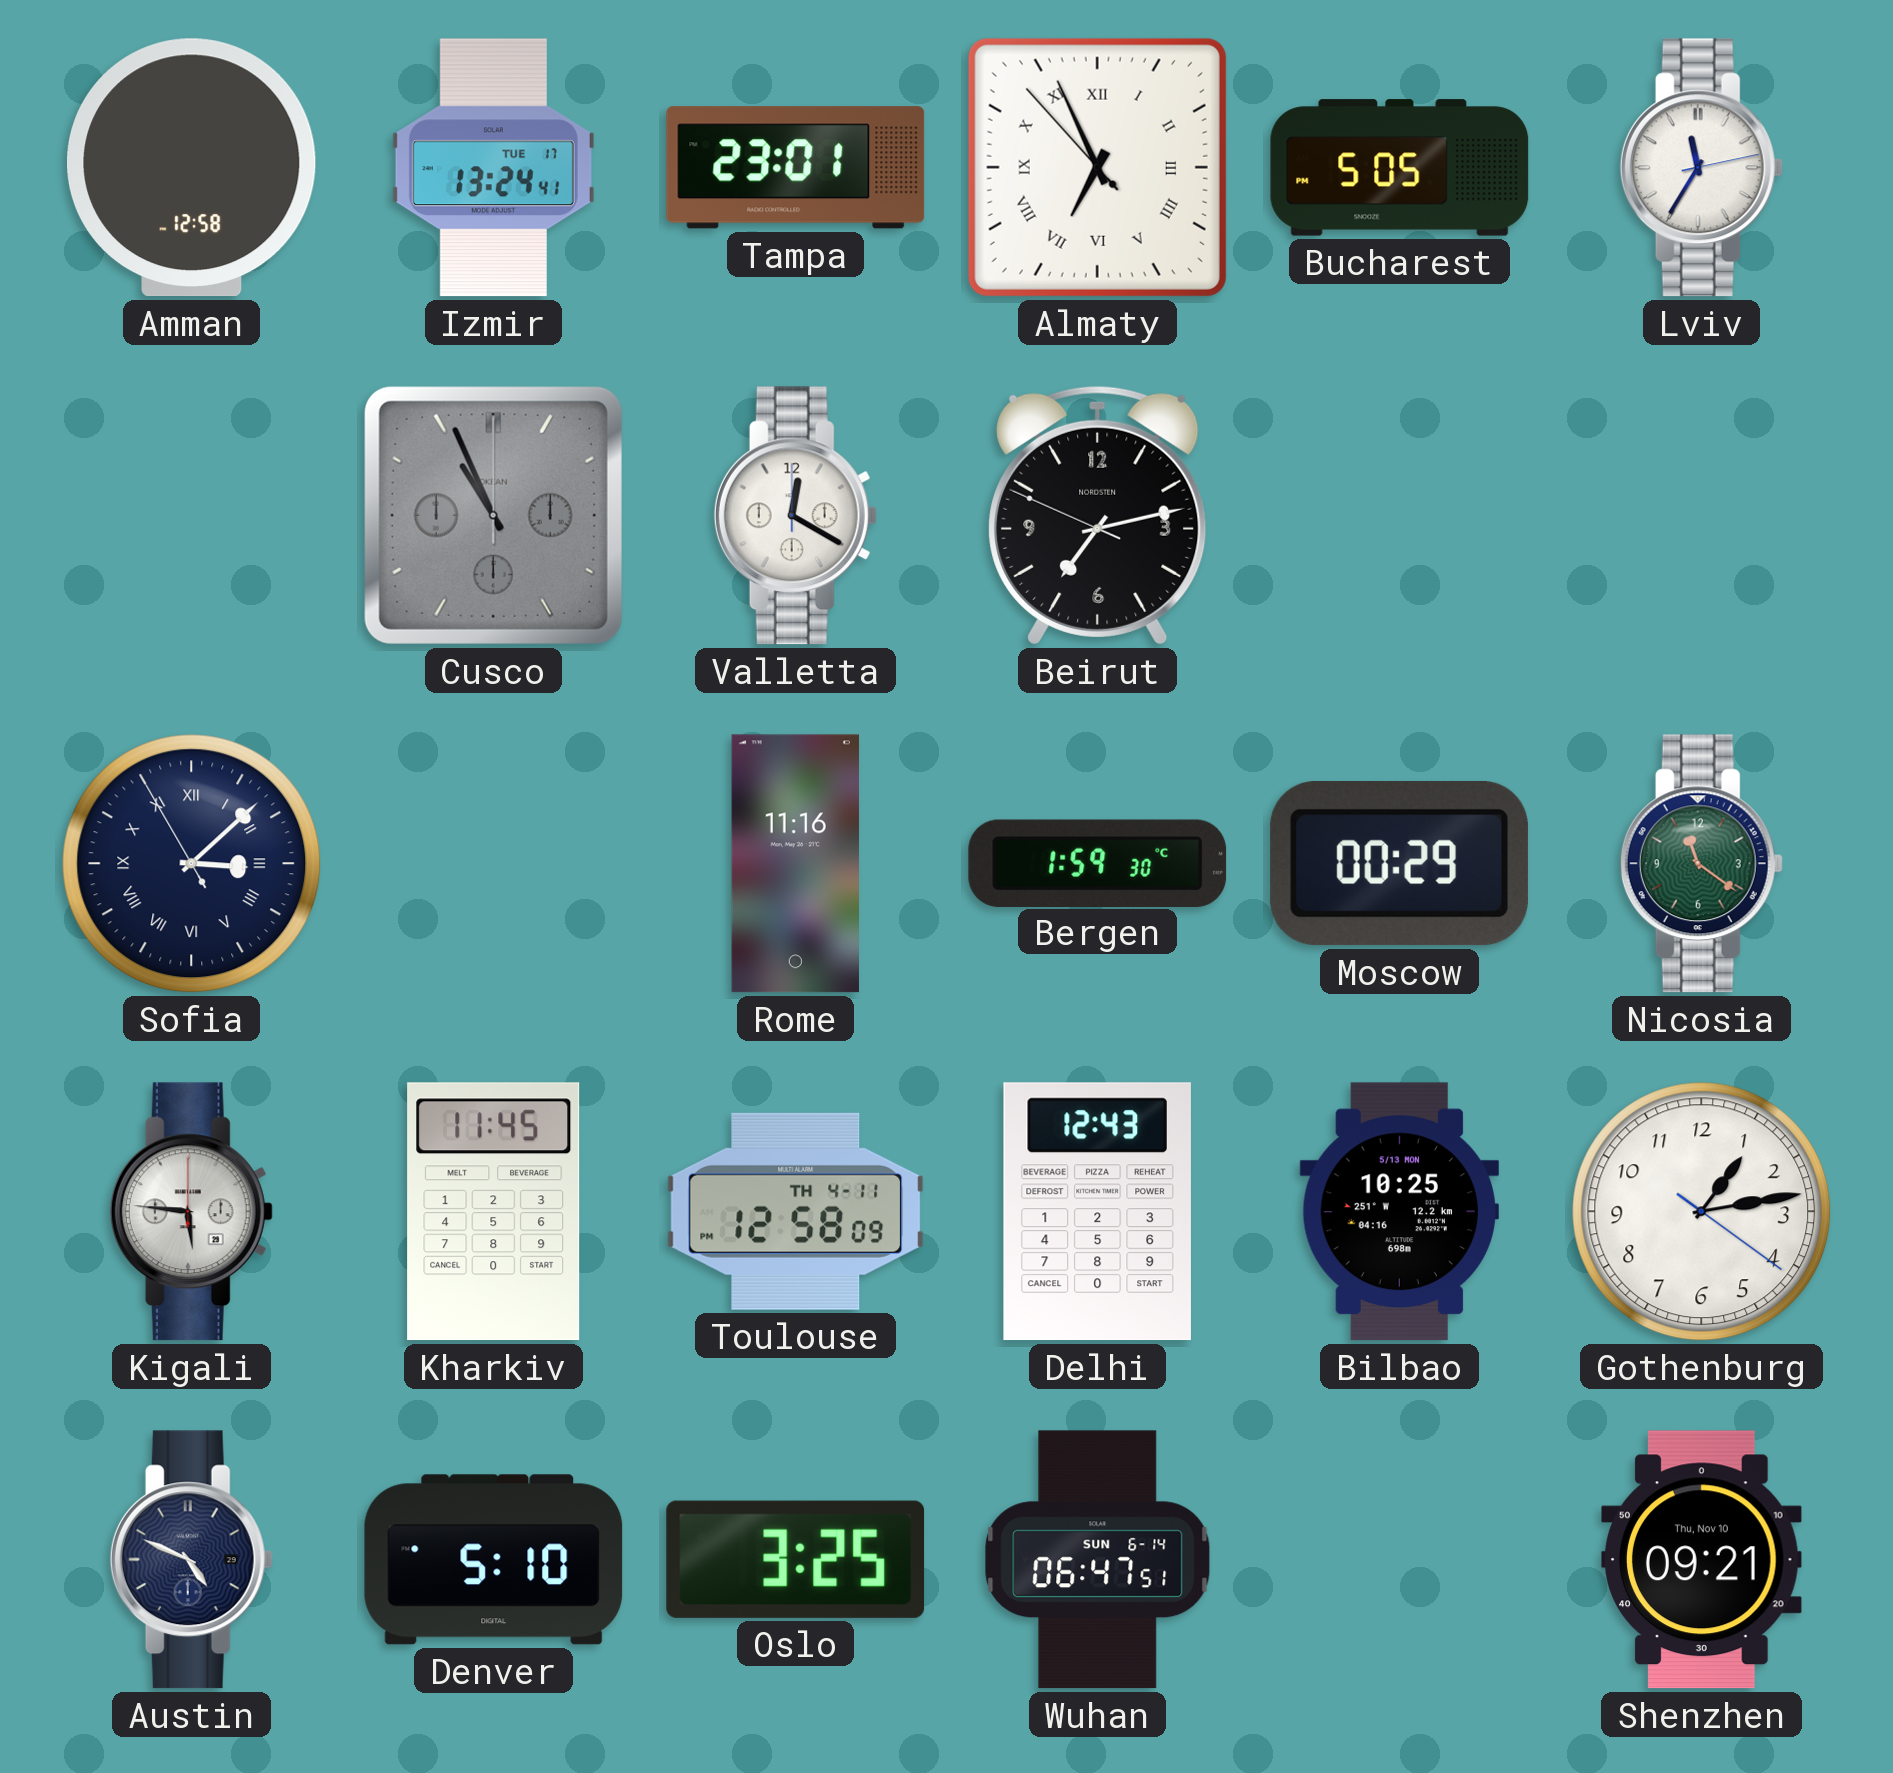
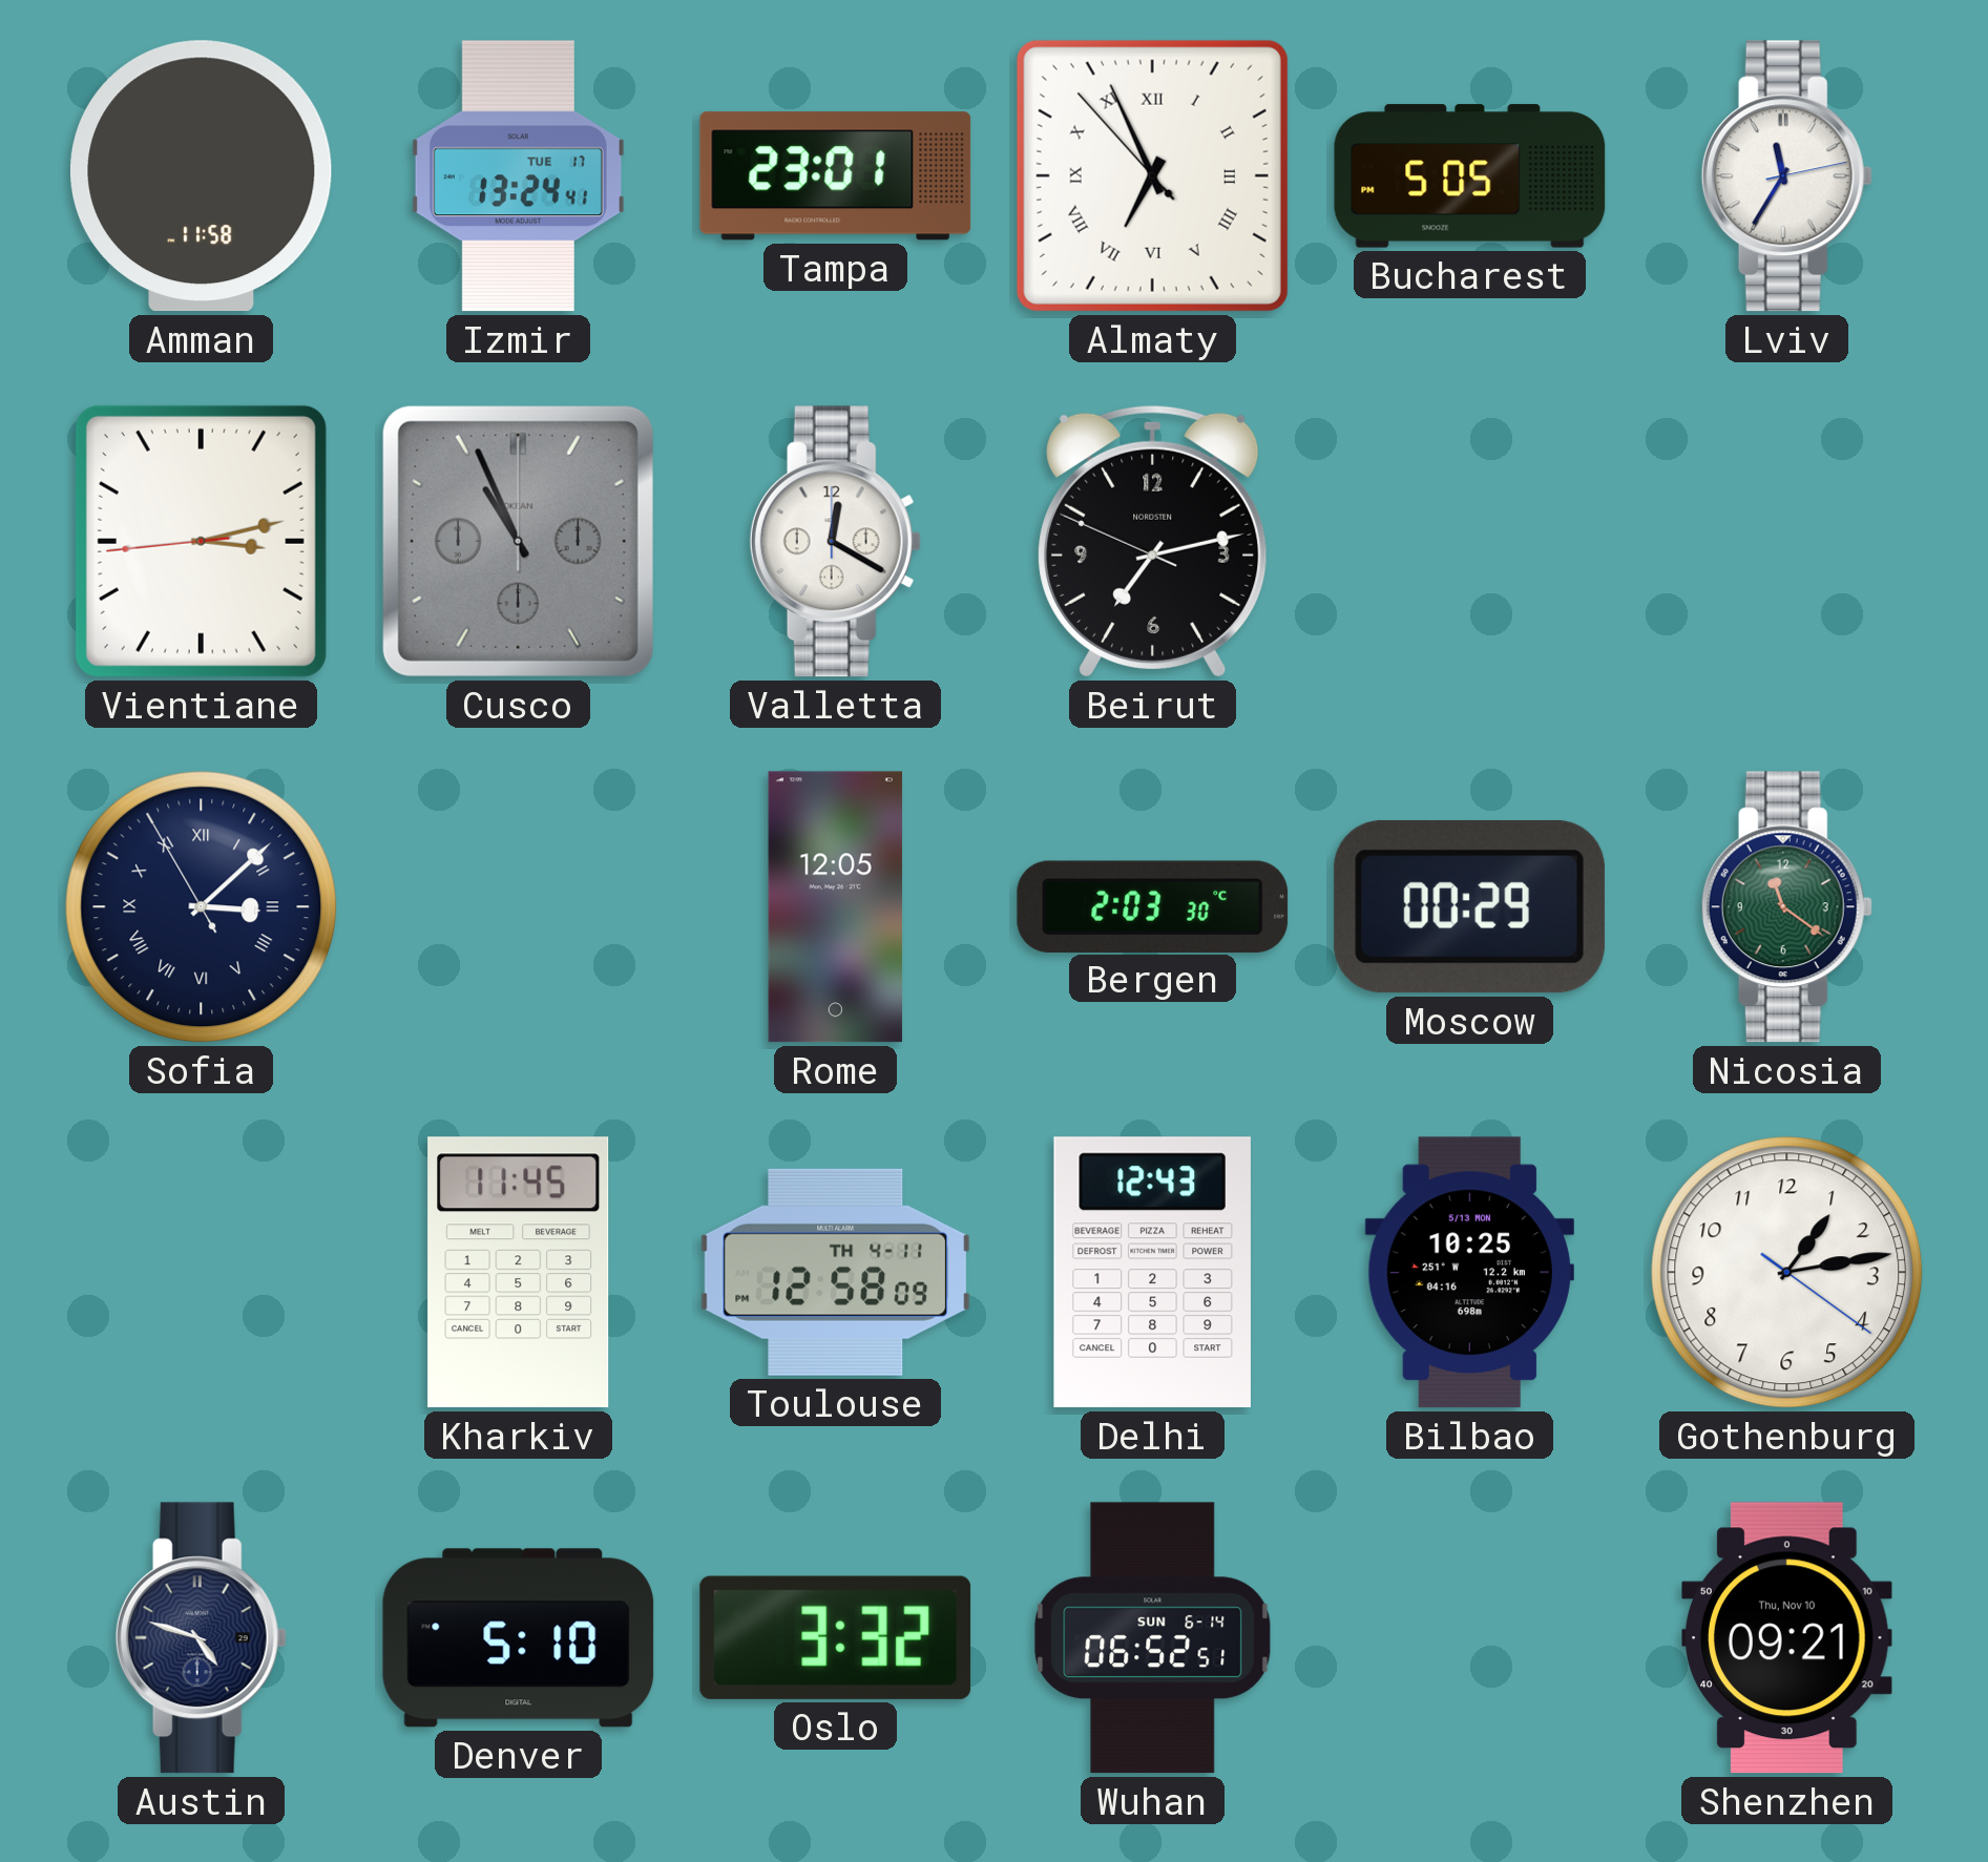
Amman: 12:58 -> 11:58 (202, 176)
Vientiane: none -> 3:12 (201, 541)
Rome: 11:16 -> 12:05 (835, 907)
Bergen: 1:59 -> 2:03 (1153, 906)
Kigali: 5:46 -> none (191, 1212)
Austin: 4:49 -> 4:48 (201, 1638)
Oslo: 3:25 -> 3:32 (836, 1637)
Wuhan: 06:47 -> 06:52 (1153, 1638)
